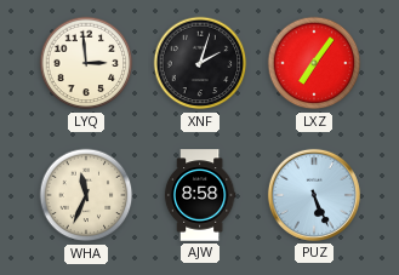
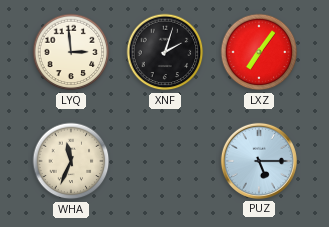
AJW: 8:58 -> none (200, 195)
PUZ: 5:26 -> 5:15 (259, 161)
